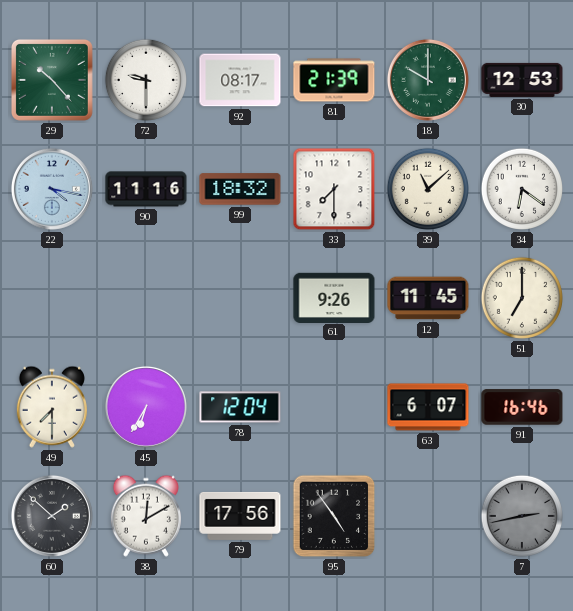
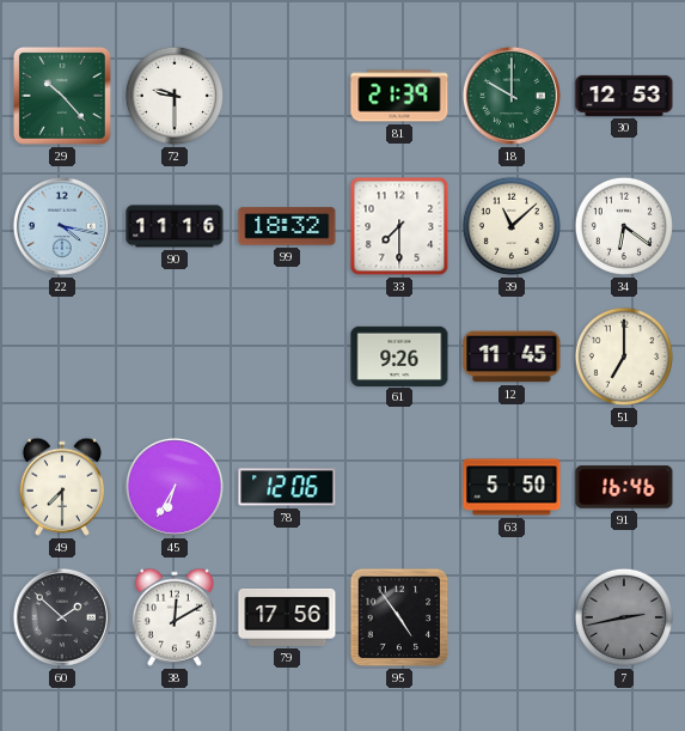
92: 08:17 -> none (240, 80)
78: 12:04 -> 12:06 (287, 487)
63: 6:07 -> 5:50 (512, 487)
